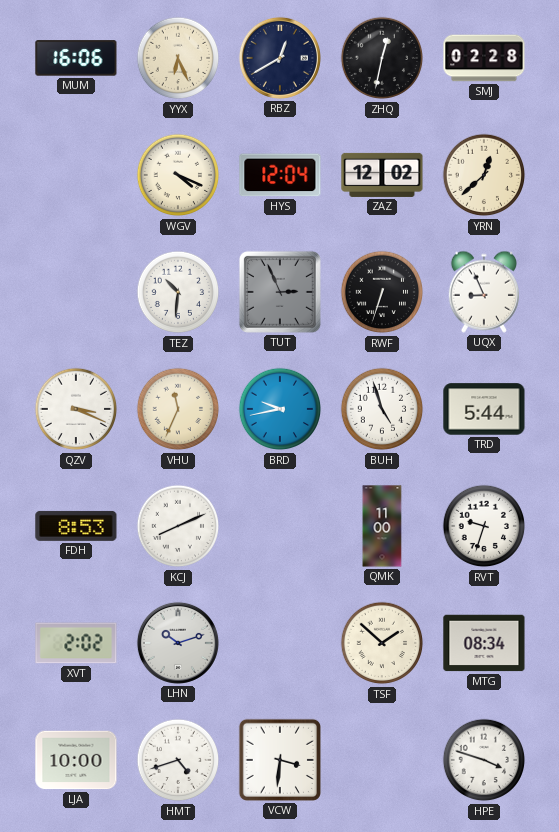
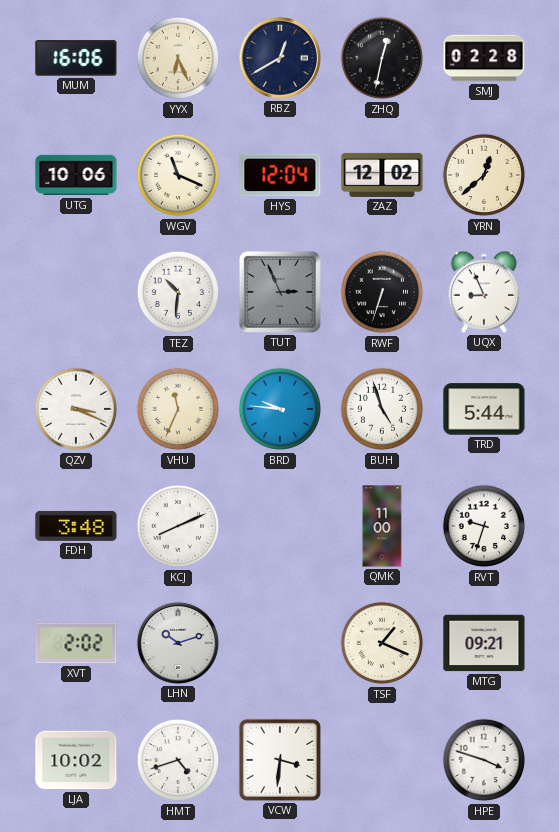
UTG: none -> 10:06 (76, 175)
WGV: 4:19 -> 11:19 (178, 175)
BRD: 9:43 -> 9:46 (280, 409)
FDH: 8:53 -> 3:48 (76, 526)
TSF: 1:52 -> 1:19 (382, 643)
MTG: 08:34 -> 09:21 (484, 643)
LJA: 10:00 -> 10:02 (76, 760)
